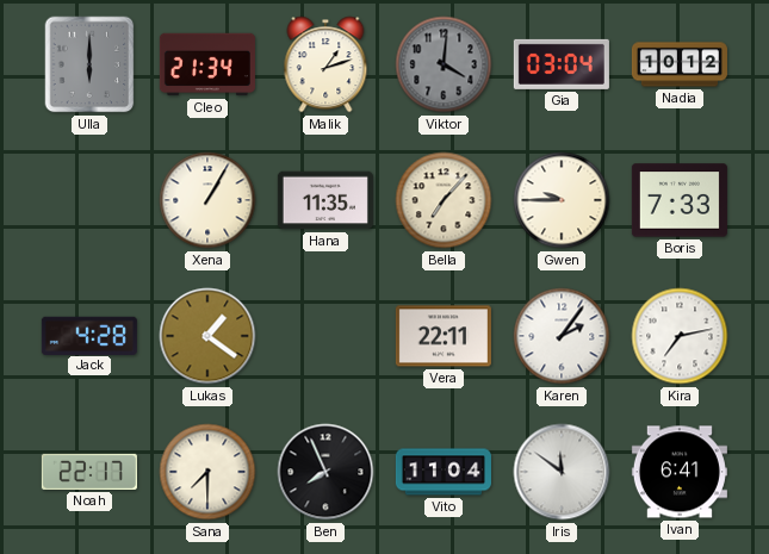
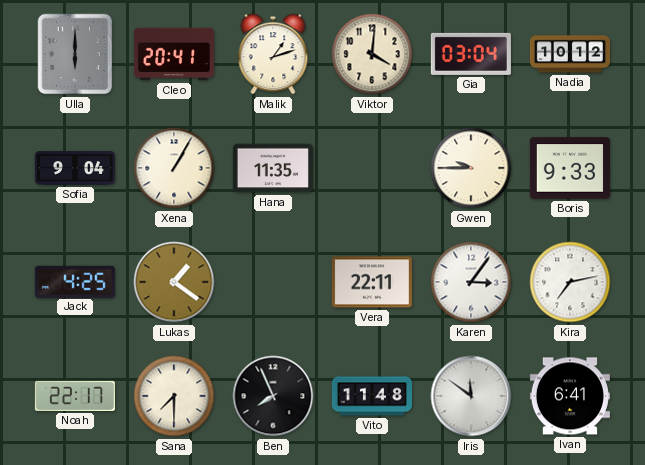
Cleo: 21:34 -> 20:41 (174, 54)
Viktor dial: grey -> cream (372, 54)
Sofia: none -> 9:04 (75, 168)
Bella: 7:07 -> none (444, 200)
Boris: 7:33 -> 9:33 (570, 168)
Jack: 4:28 -> 4:25 (75, 281)
Karen: 2:06 -> 3:06 (471, 282)
Vito: 11:04 -> 11:48 (372, 396)
